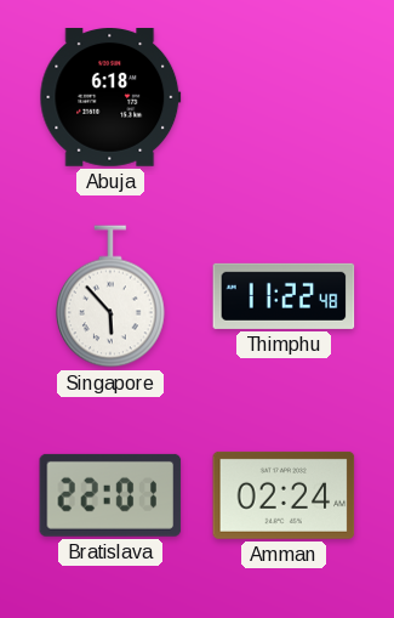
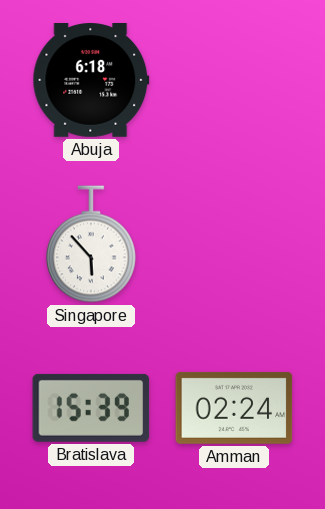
Thimphu: 11:22 -> none (284, 296)
Bratislava: 22:01 -> 15:39 (91, 408)
